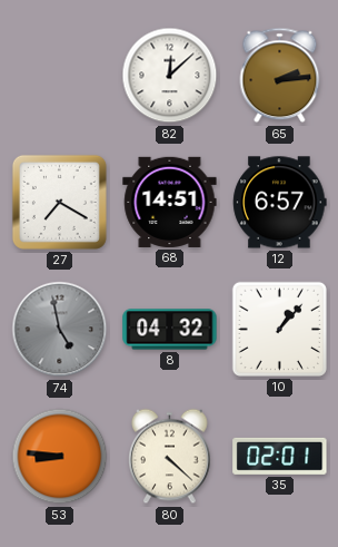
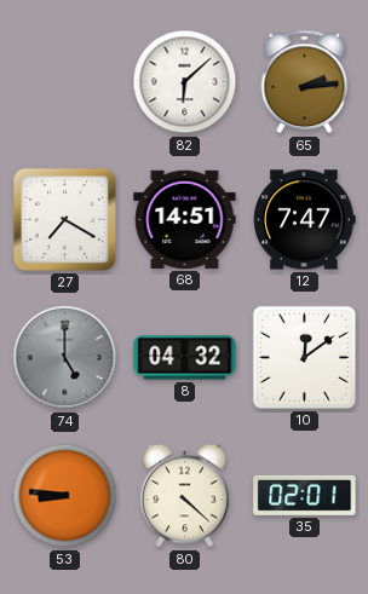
82: 12:08 -> 6:08 (185, 82)
12: 6:57 -> 7:47 (305, 220)
74: 4:58 -> 5:00 (65, 358)
10: 1:07 -> 12:09 (304, 357)
